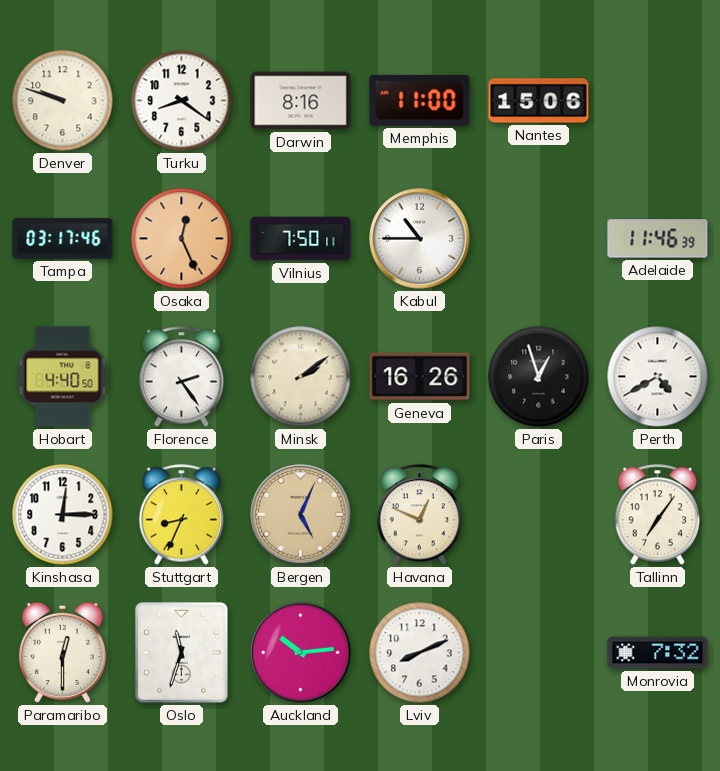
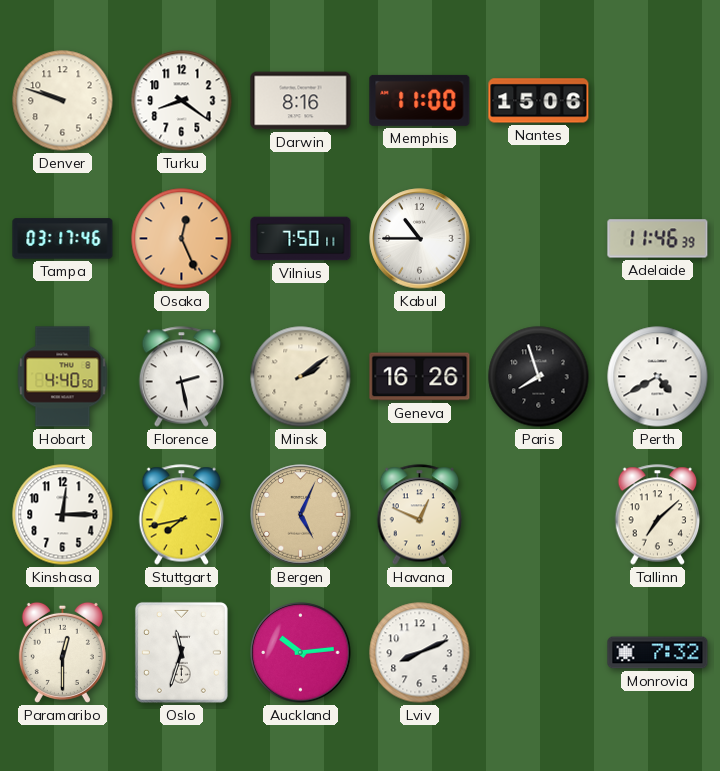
Florence: 2:24 -> 2:28 (182, 377)
Paris: 12:57 -> 7:57 (539, 377)
Stuttgart: 8:34 -> 7:43 (182, 515)
Tallinn: 7:06 -> 7:08 (658, 515)
